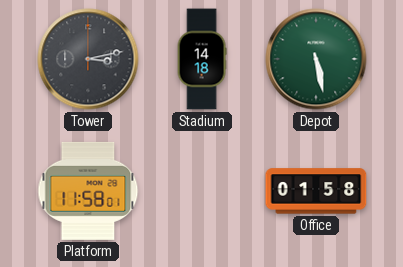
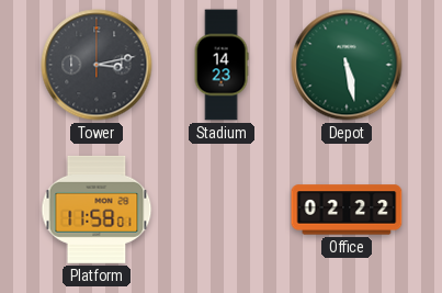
Stadium: 14:18 -> 14:23 (222, 65)
Office: 01:58 -> 02:22 (347, 210)
